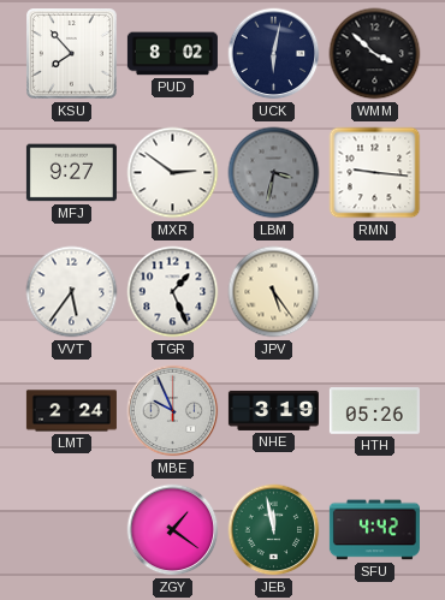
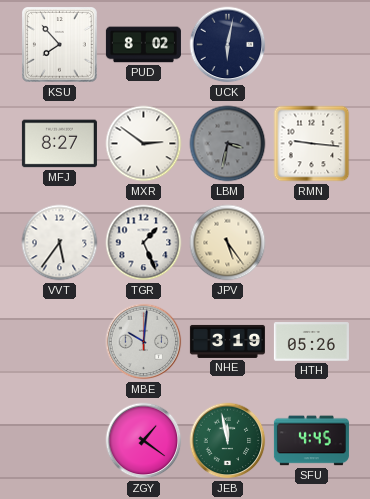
WMM: 3:52 -> none (375, 54)
MFJ: 9:27 -> 8:27 (59, 144)
LMT: 2:24 -> none (71, 411)
MBE: 9:56 -> 10:01 (144, 342)
SFU: 4:42 -> 4:45 (311, 441)
